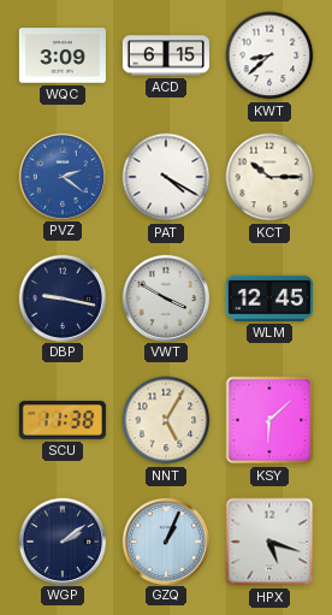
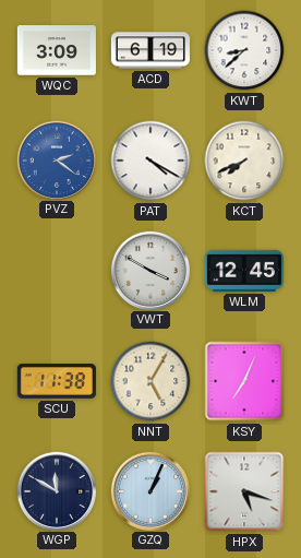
ACD: 6:15 -> 6:19 (150, 50)
KCT: 10:15 -> 7:41 (244, 161)
DBP: 9:17 -> none (61, 297)
KSY: 6:08 -> 7:04 (244, 381)
WGP: 2:09 -> 11:50 (56, 490)
